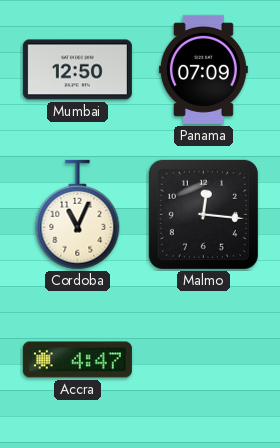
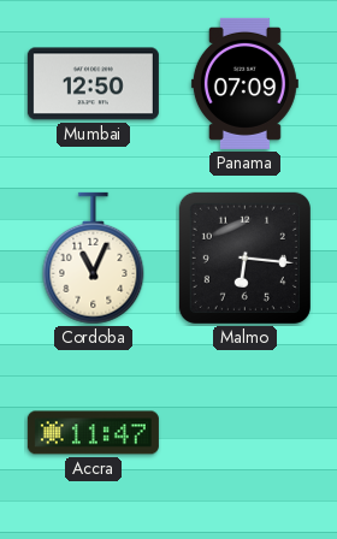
Malmo: 12:16 -> 6:16 (244, 257)
Accra: 4:47 -> 11:47 (93, 433)
